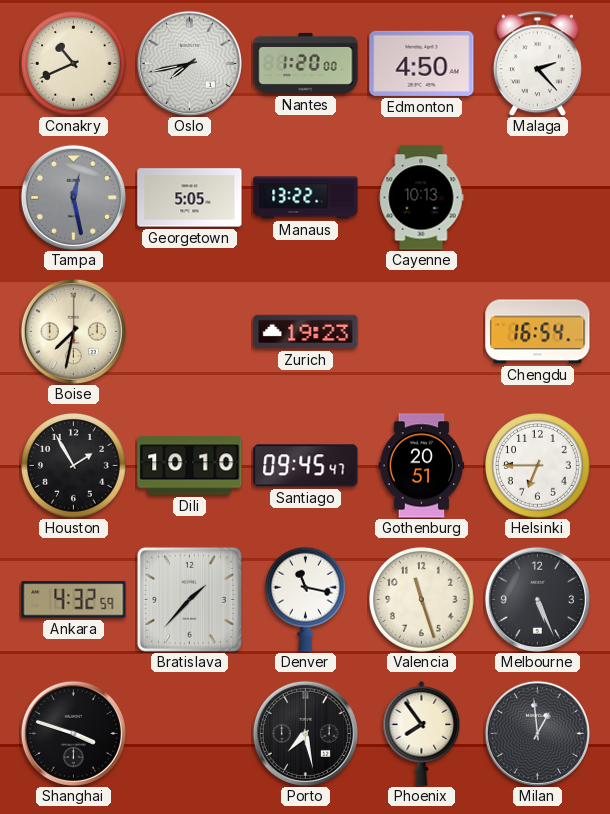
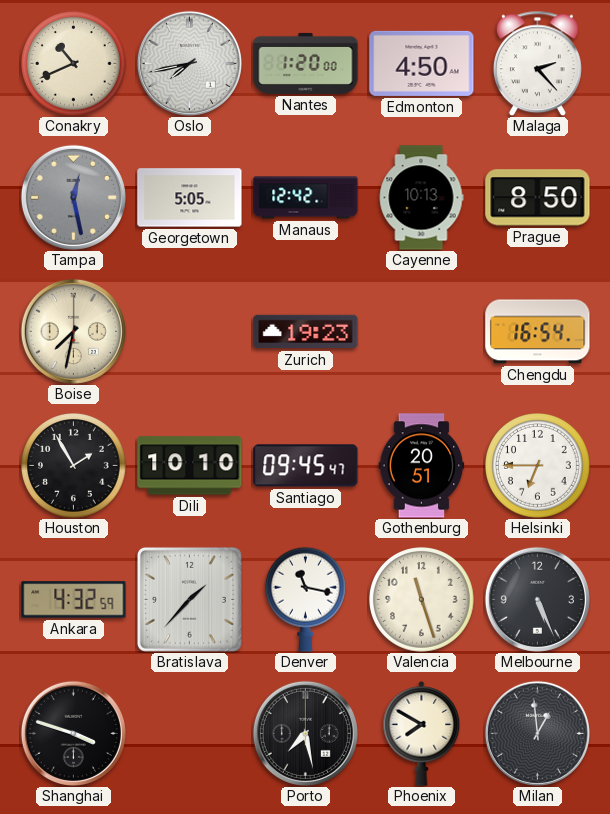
Manaus: 13:22 -> 12:42 (306, 198)
Prague: none -> 8:50 (538, 198)
Phoenix: 7:54 -> 7:50 (422, 734)
